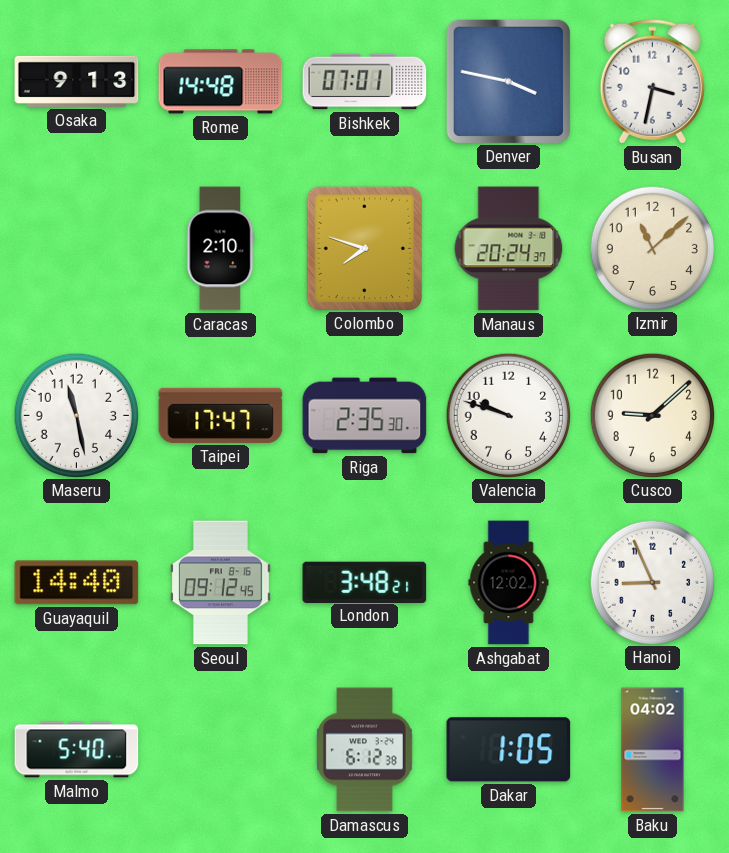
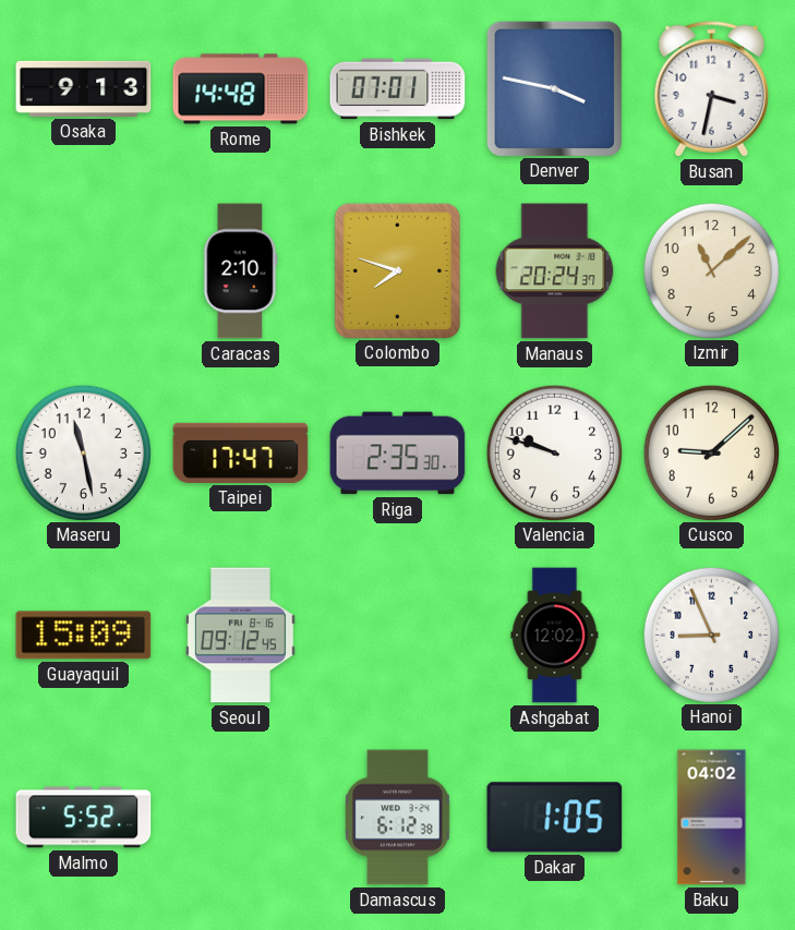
Guayaquil: 14:40 -> 15:09 (84, 636)
London: 3:48 -> none (365, 582)
Malmo: 5:40 -> 5:52 (84, 818)
